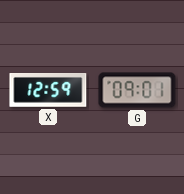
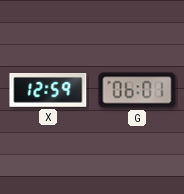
G: 09:01 -> 06:01 (137, 90)
